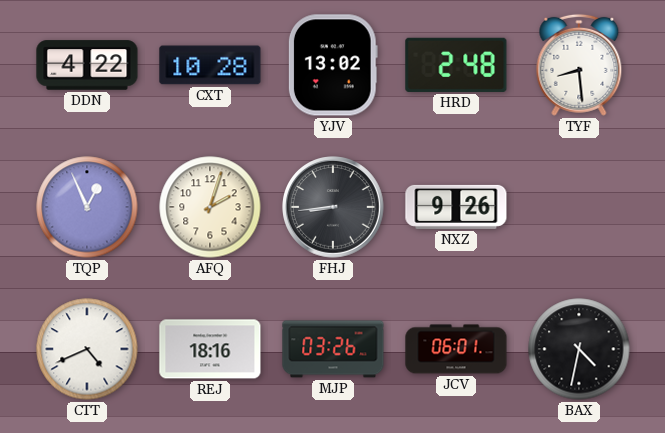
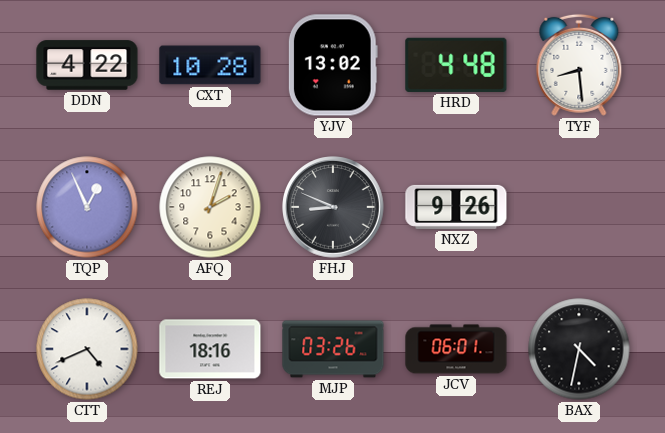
HRD: 2:48 -> 4:48 (456, 65)
FHJ: 8:44 -> 8:49 (333, 207)
